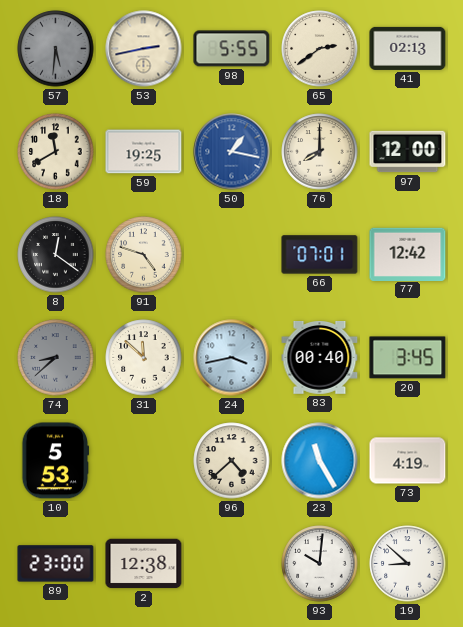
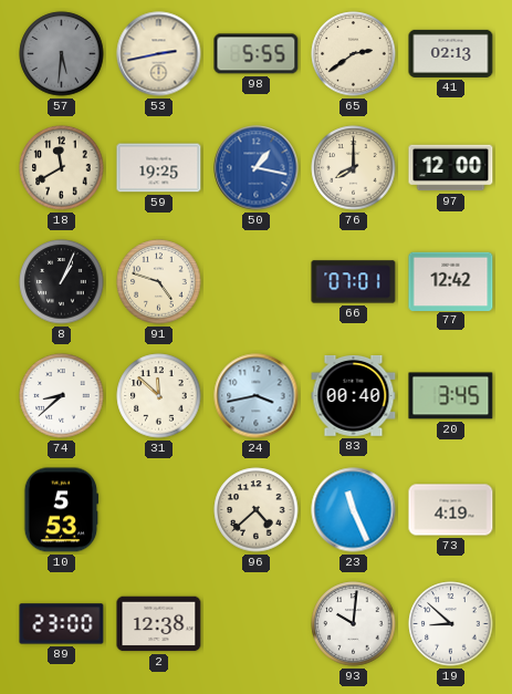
8: 12:21 -> 1:04 (62, 282)
74 dial: grey -> white (62, 396)
23: 11:25 -> 11:26 (354, 510)
